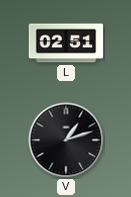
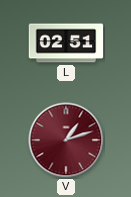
V dial: black -> burgundy (66, 140)
